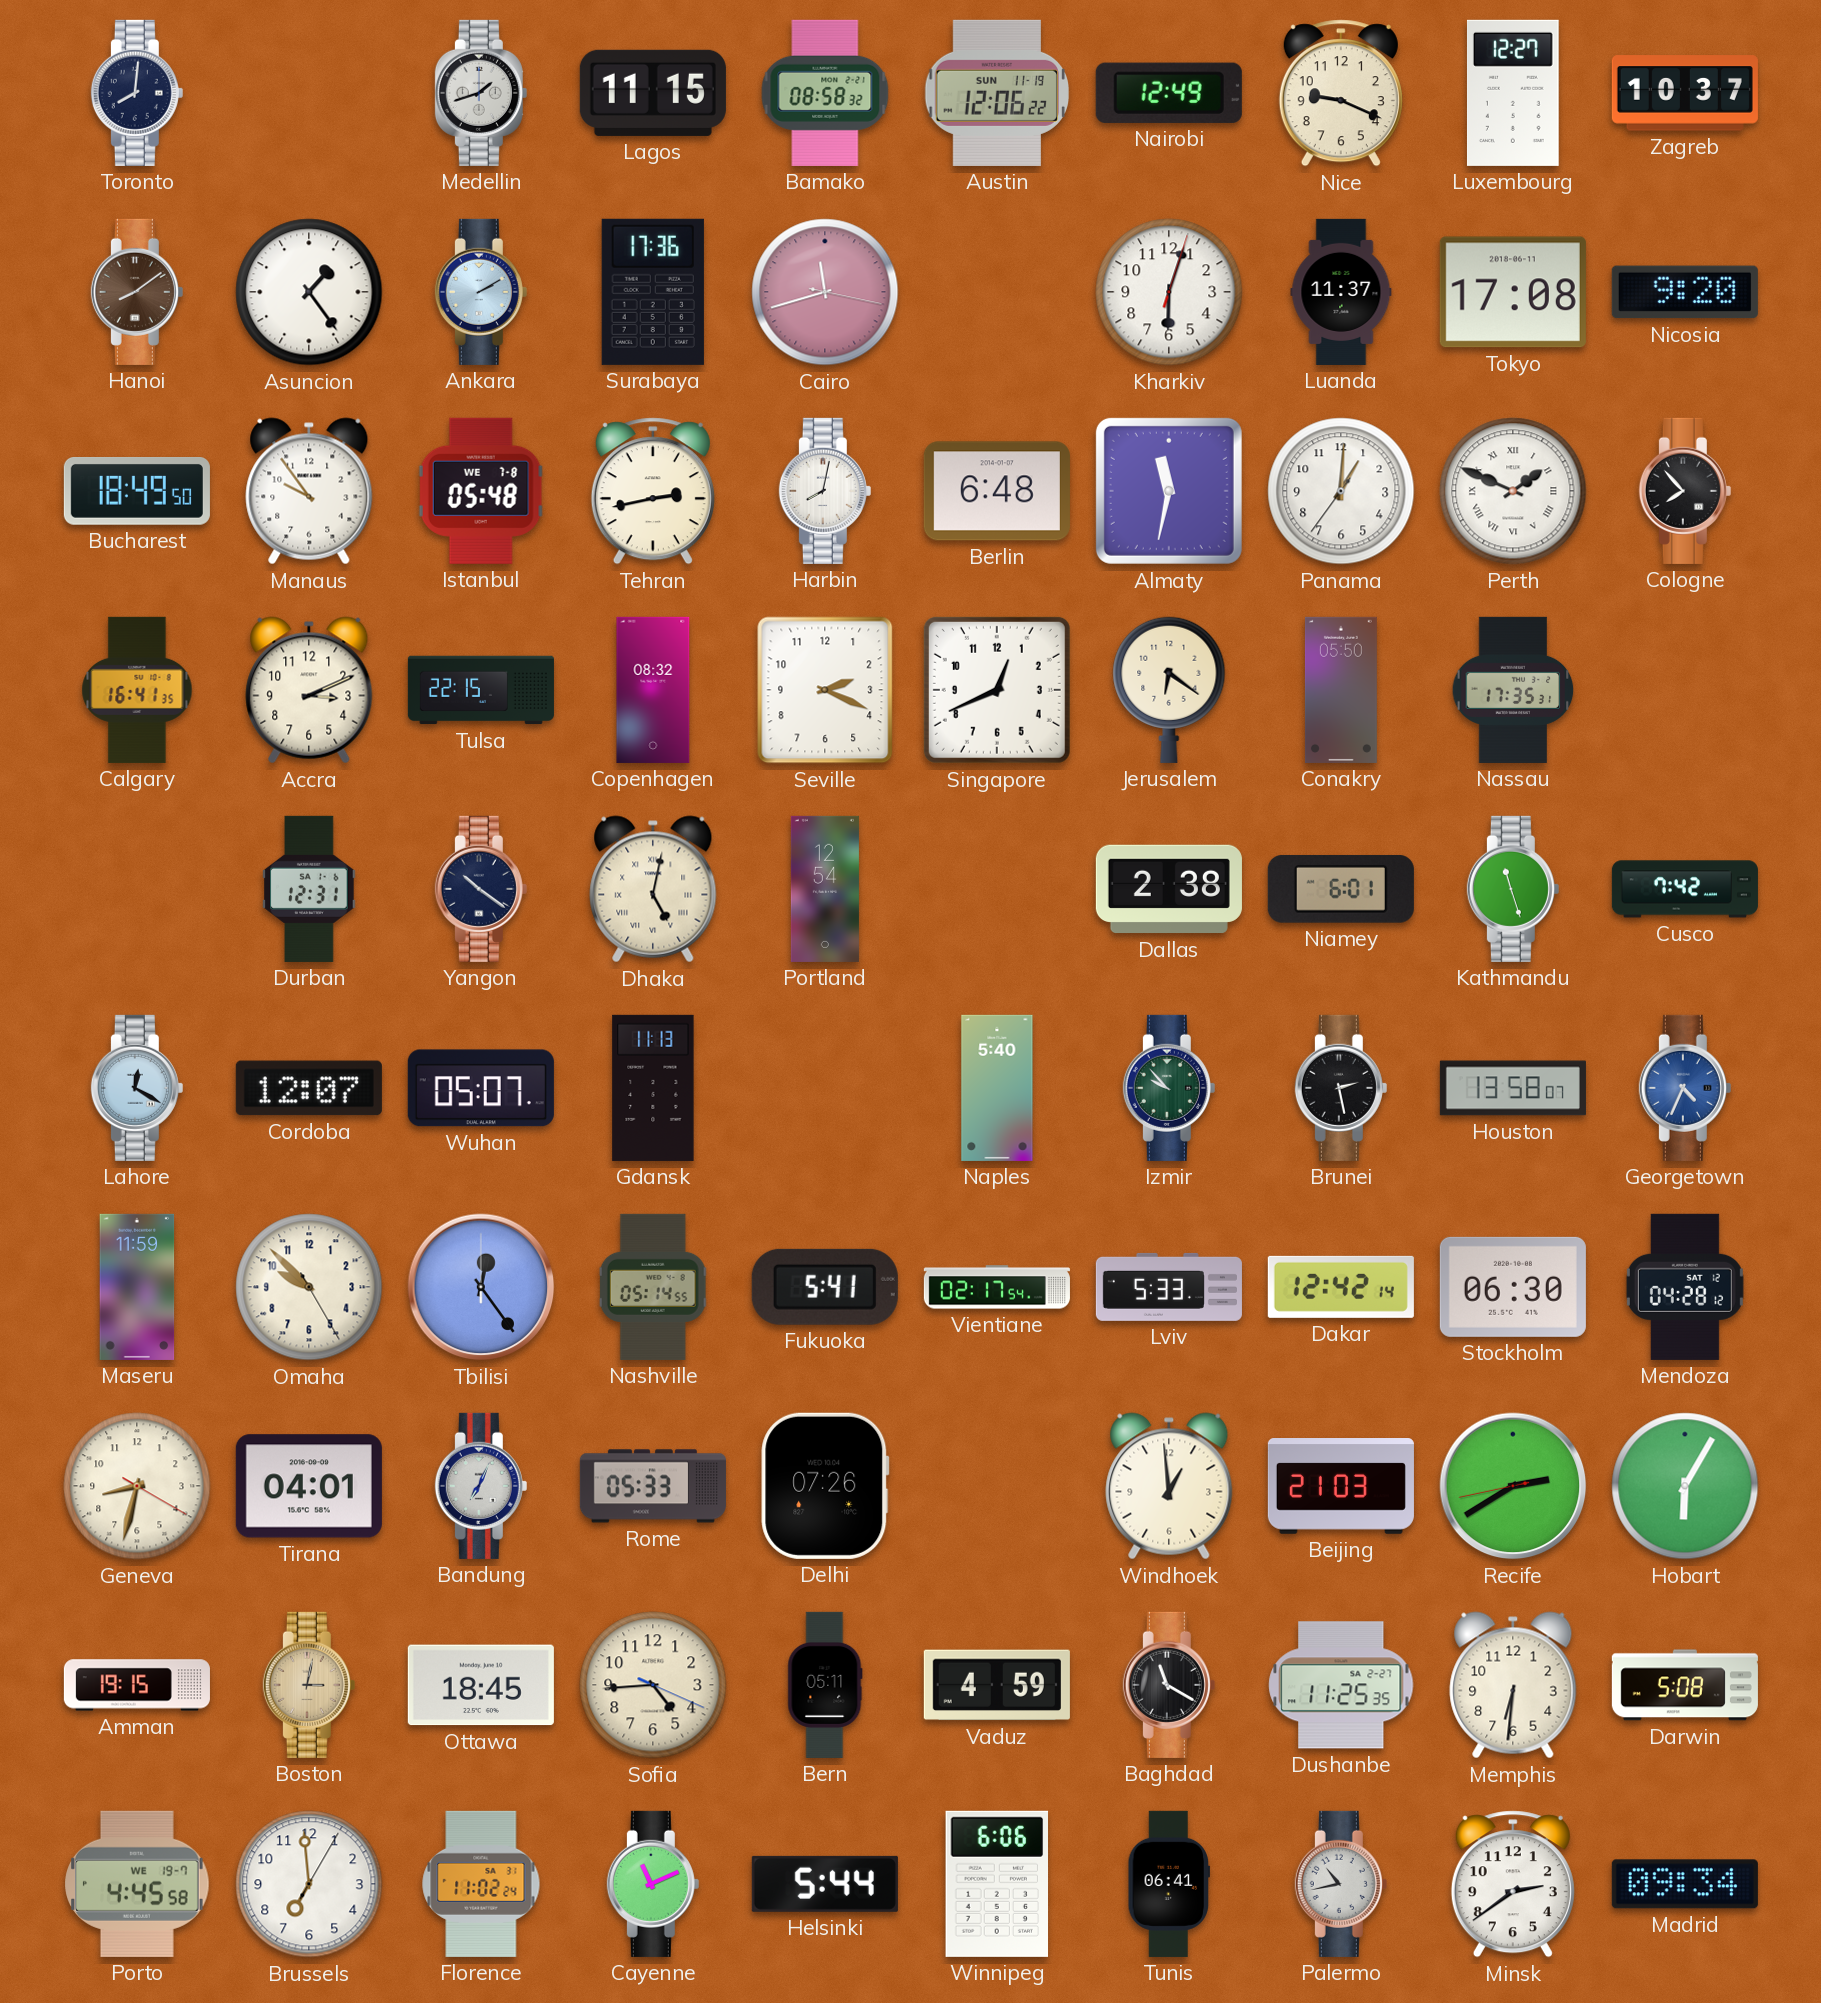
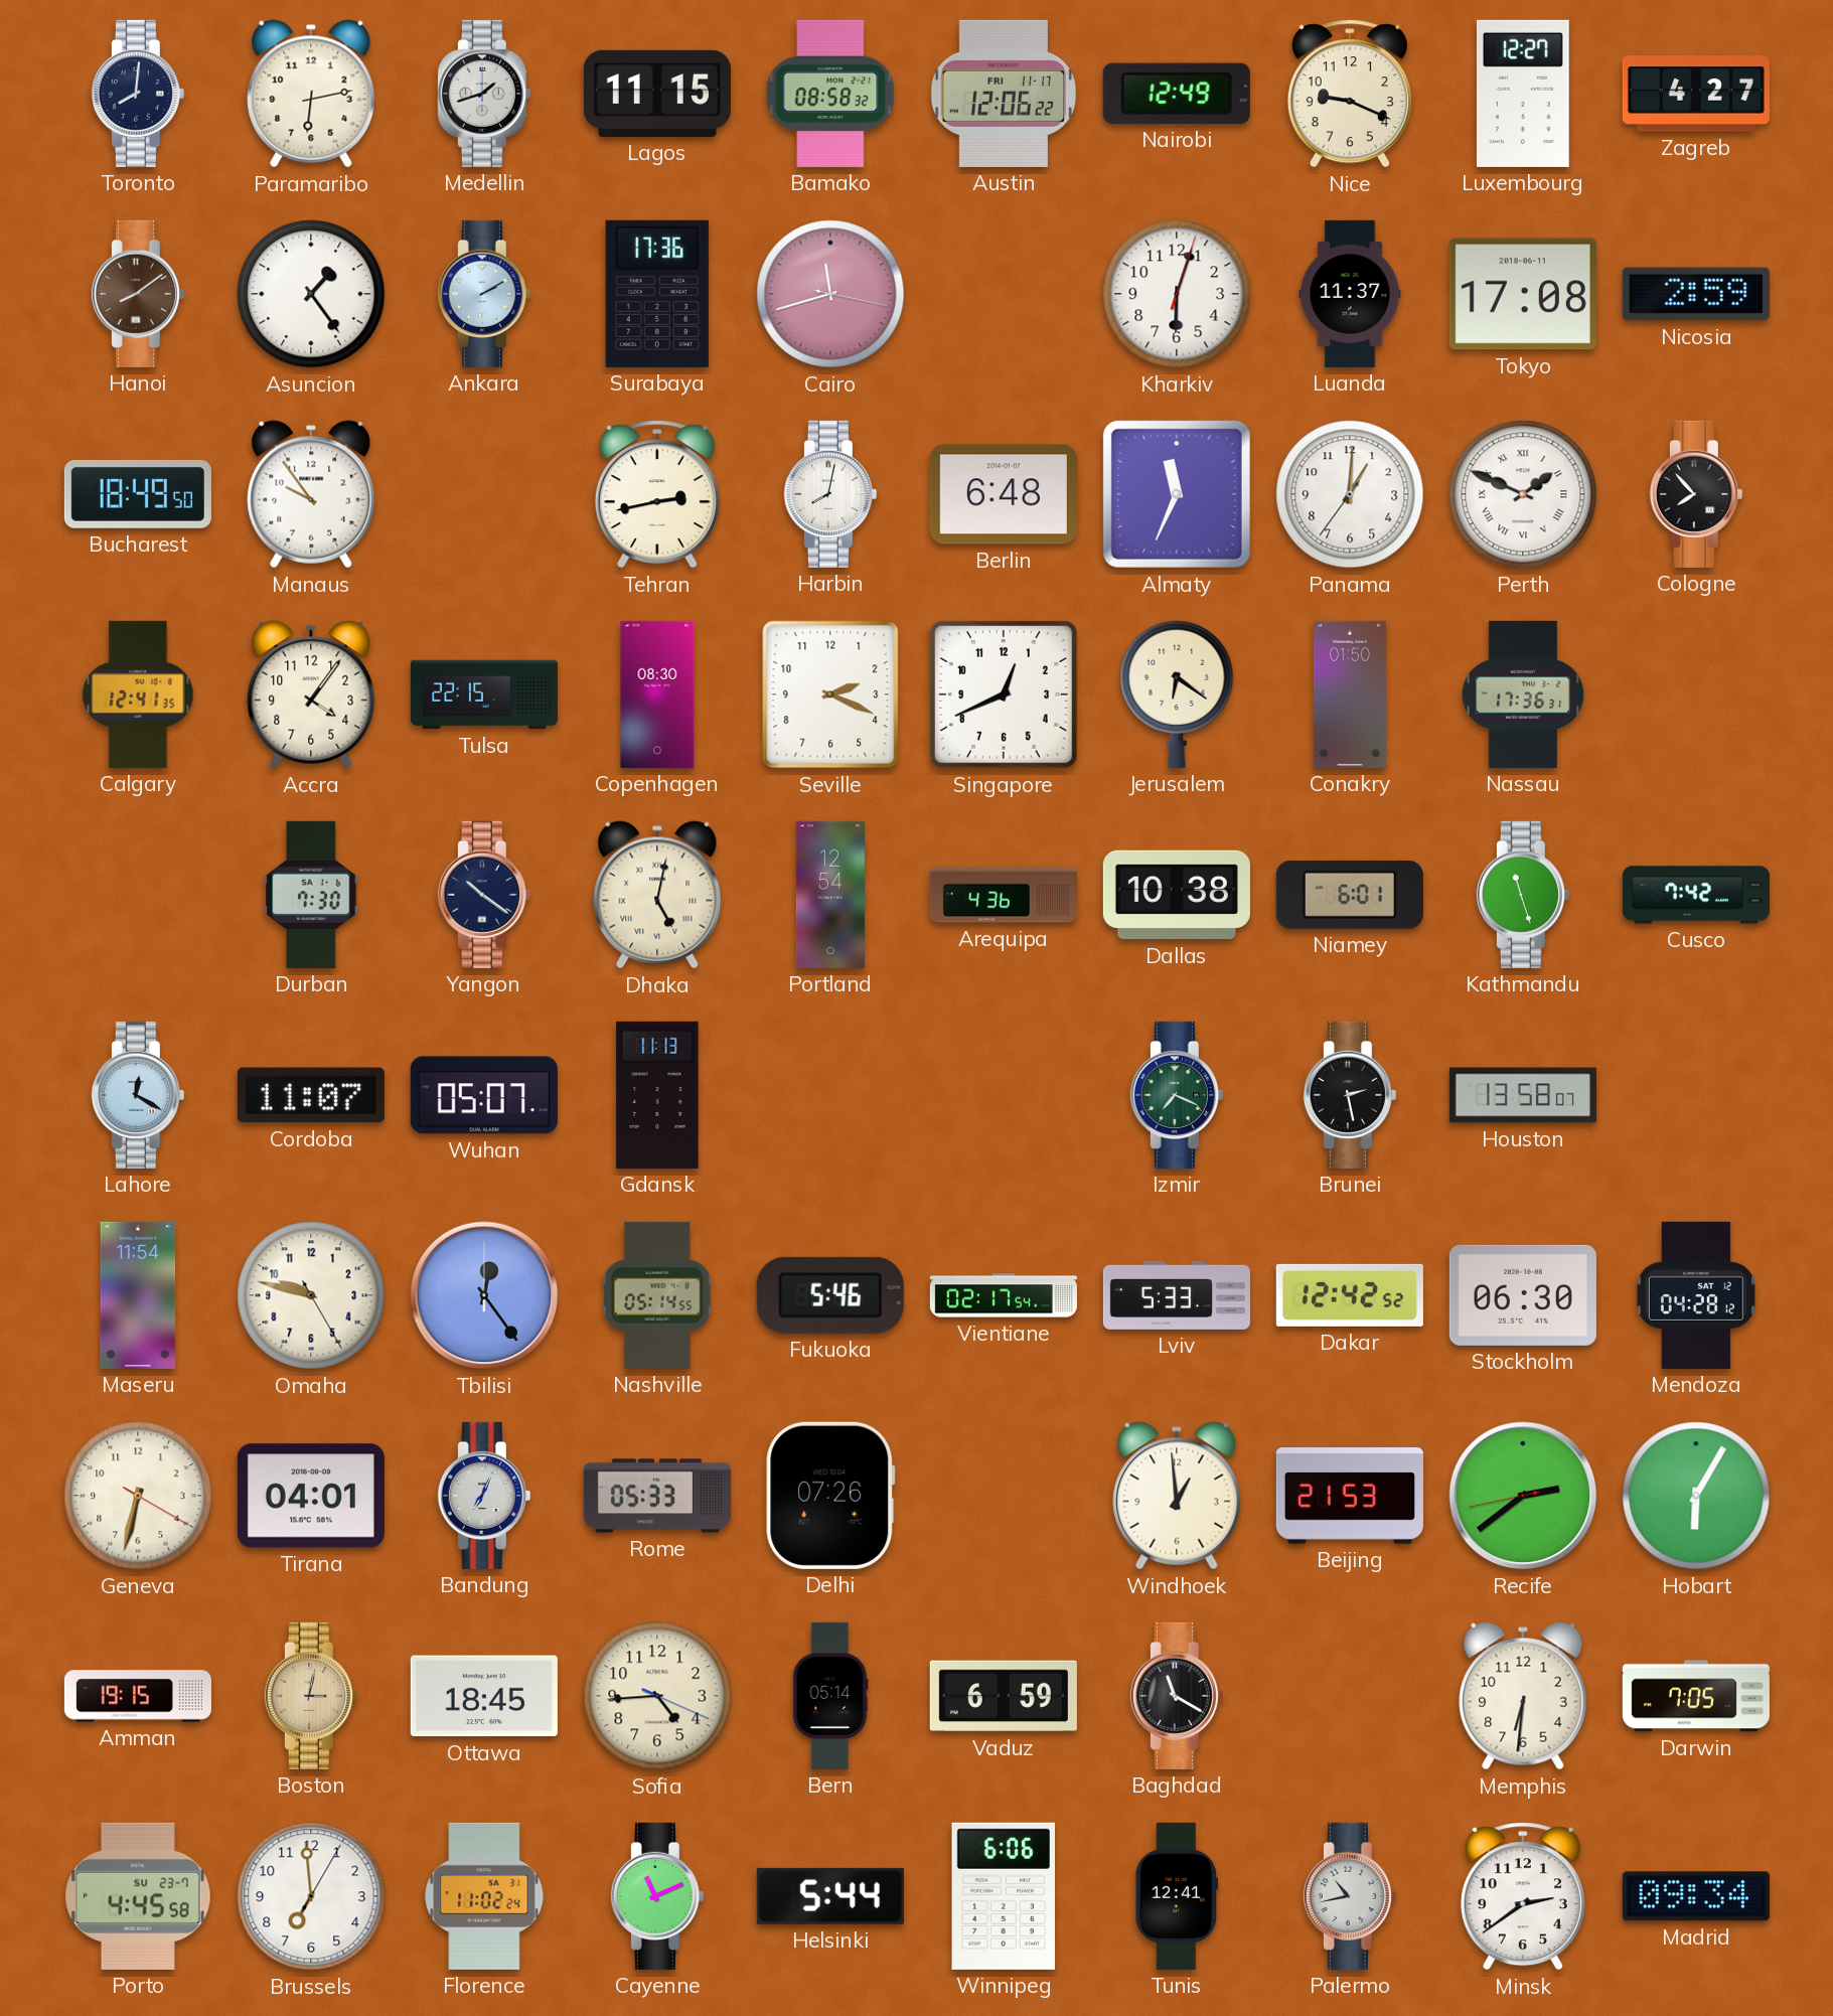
Paramaribo: none -> 6:13 (311, 94)
Austin date: SUN 11-19 -> FRI 11-17 (1003, 94)
Zagreb: 10:37 -> 4:27 (1696, 94)
Nicosia: 9:20 -> 2:59 (1696, 294)
Istanbul: 05:48 -> none (481, 491)
Almaty: 11:32 -> 11:34 (1177, 494)
Calgary: 16:41 -> 12:41 (138, 694)
Accra: 3:11 -> 4:06 (311, 694)
Copenhagen: 08:32 -> 08:30 (657, 694)
Conakry: 05:50 -> 01:50 (1350, 694)
Nassau: 17:35 -> 17:36 (1523, 694)
Durban: 12:31 -> 7:30 (311, 895)
Arequipa: none -> 4:36 (1004, 895)
Dallas: 2:38 -> 10:38 (1177, 895)
Cordoba: 12:07 -> 11:07 (311, 1095)
Naples: 5:40 -> none (997, 1088)
Izmir: 9:53 -> 7:19 (1177, 1095)
Georgetown: 4:34 -> none (1685, 1088)
Maseru: 11:59 -> 11:54 (138, 1295)
Omaha: 9:52 -> 9:47 (311, 1295)
Fukuoka: 5:41 -> 5:46 (830, 1295)
Dakar: 12:42:14 -> 12:42:52 (1350, 1295)
Geneva: 8:32 -> 6:32 (138, 1496)
Beijing: 21:03 -> 21:53 (1350, 1497)
Recife: 2:39 -> 2:38 (1523, 1496)
Bern: 05:11 -> 05:14 (830, 1696)
Vaduz: 4:59 -> 6:59 (1004, 1696)
Dushanbe: 11:25 -> none (1341, 1685)
Darwin: 5:08 -> 7:05 (1696, 1696)
Porto date: WE 19-7 -> SU 23-7 (138, 1896)
Tunis: 06:41 -> 12:41 (1176, 1896)
